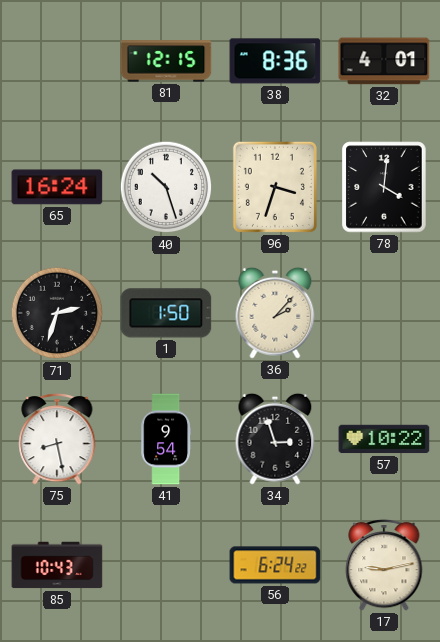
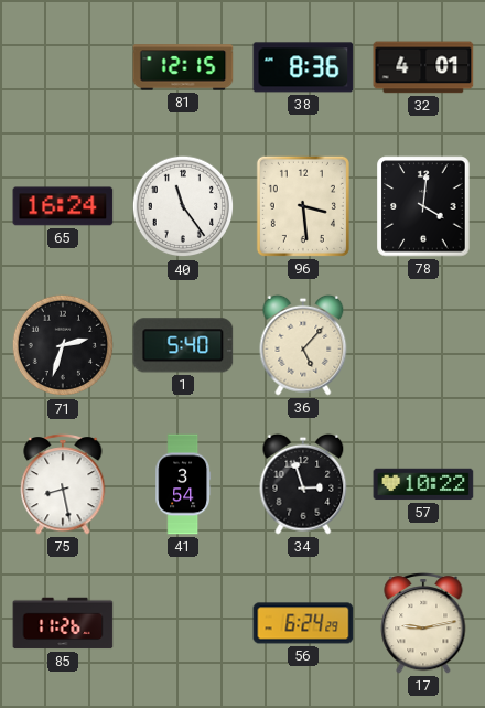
40: 10:27 -> 11:24 (183, 206)
96: 3:33 -> 3:29 (303, 206)
1: 1:50 -> 5:40 (183, 345)
36: 2:07 -> 5:07 (303, 345)
41: 9:54 -> 3:54 (183, 484)
85: 10:43 -> 11:26 (63, 623)
56: 6:24:22 -> 6:24:29 (303, 623)
